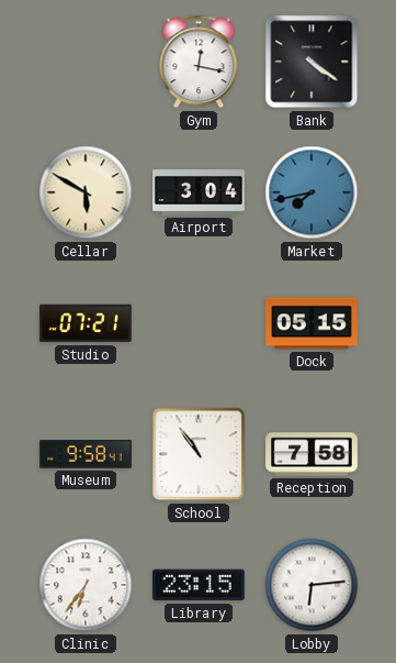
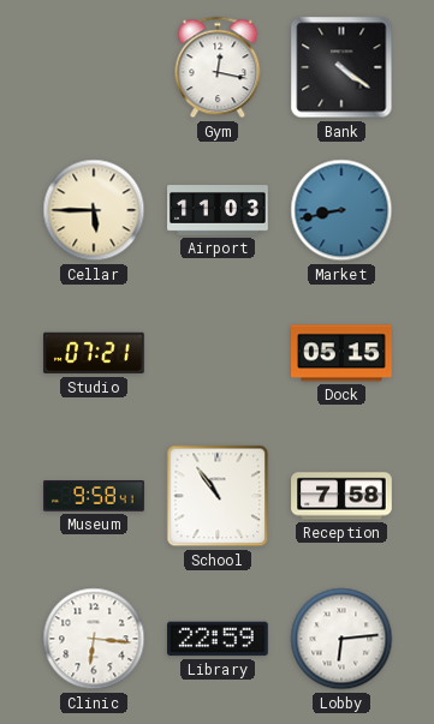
Cellar: 5:50 -> 5:45 (94, 210)
Airport: 3:04 -> 11:03 (218, 210)
Market: 7:43 -> 8:43 (341, 210)
Clinic: 6:36 -> 6:16 (94, 639)
Library: 23:15 -> 22:59 (219, 639)
